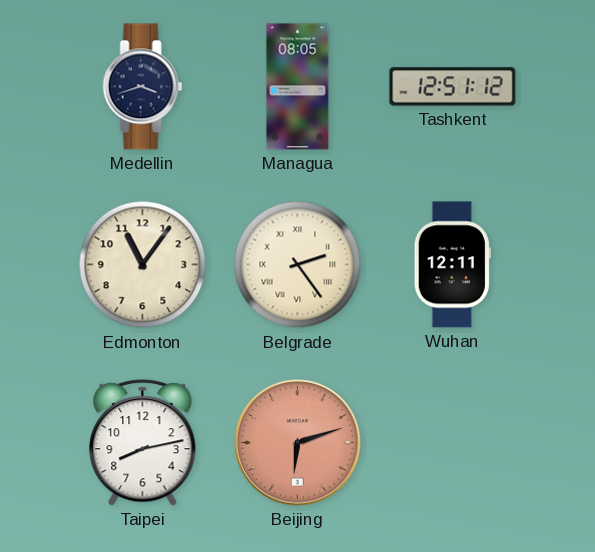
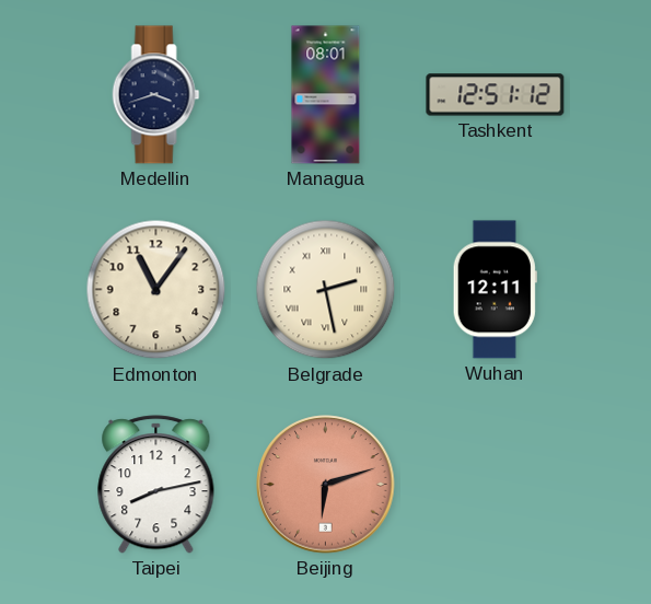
Managua: 08:05 -> 08:01 (326, 95)
Belgrade: 2:24 -> 2:28 (326, 290)
